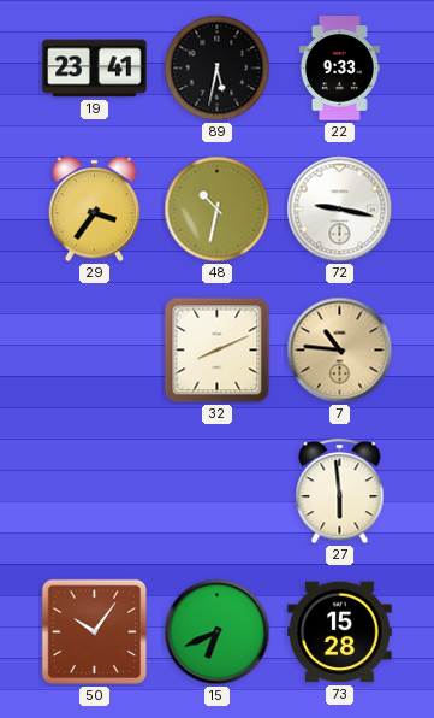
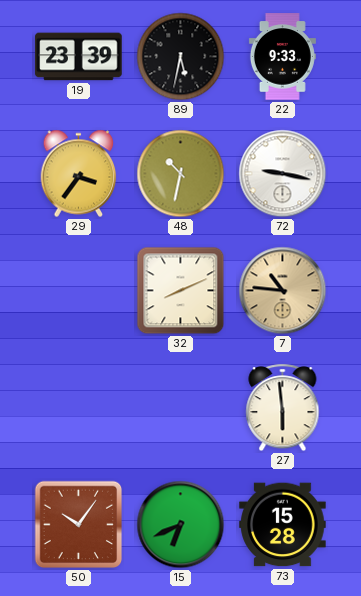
19: 23:41 -> 23:39 (79, 57)
